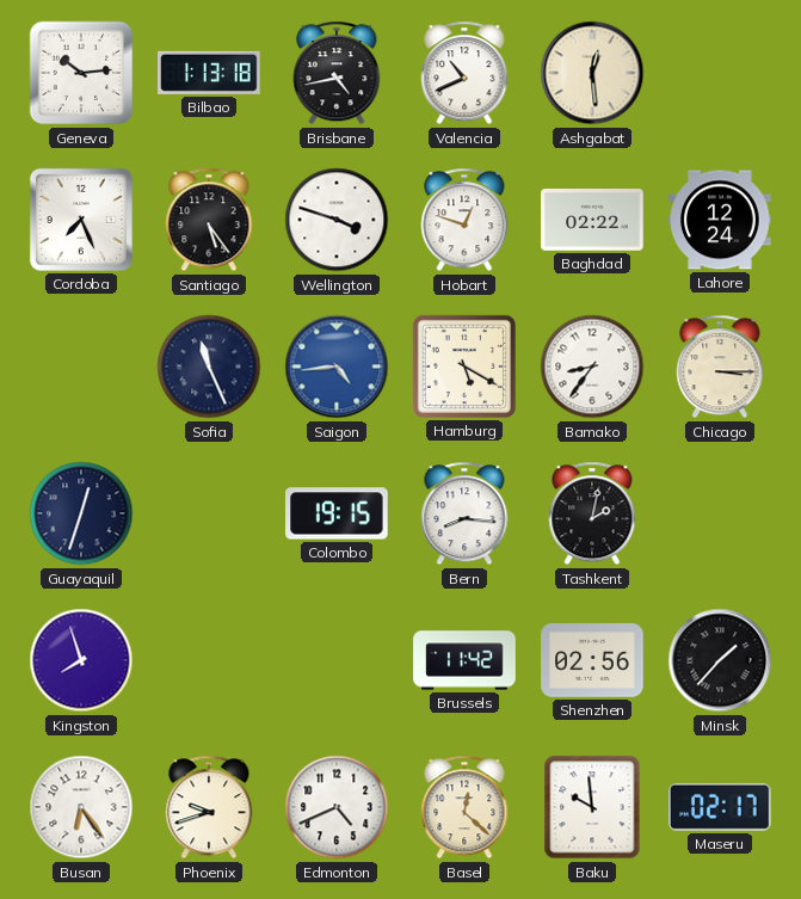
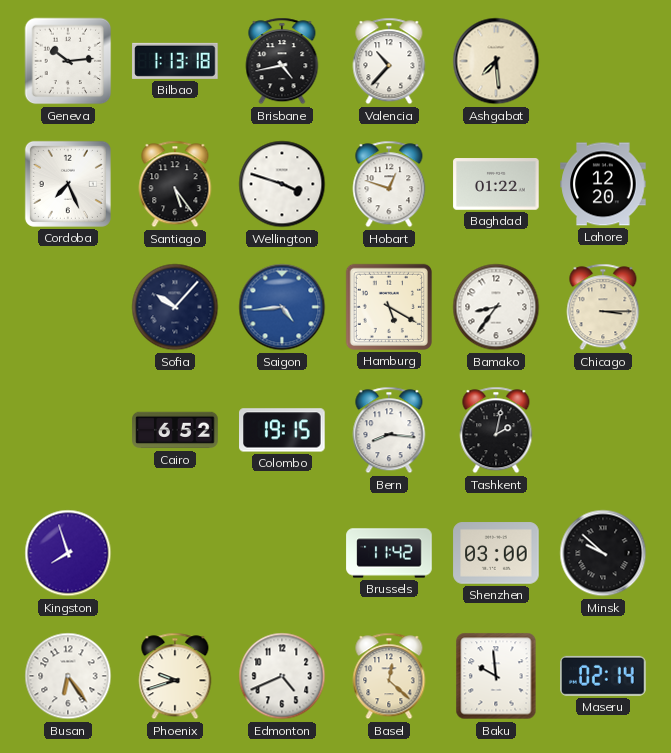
Valencia: 10:41 -> 10:37 (389, 61)
Ashgabat: 12:29 -> 7:29 (496, 61)
Baghdad: 02:22 -> 01:22 (496, 184)
Lahore: 12:24 -> 12:20 (603, 184)
Sofia: 11:26 -> 10:07 (175, 307)
Guayaquil: 12:33 -> none (81, 513)
Cairo: none -> 6:52 (175, 430)
Shenzhen: 02:56 -> 03:00 (496, 553)
Minsk: 1:37 -> 9:52 (603, 553)
Maseru: 02:17 -> 02:14 (604, 676)
